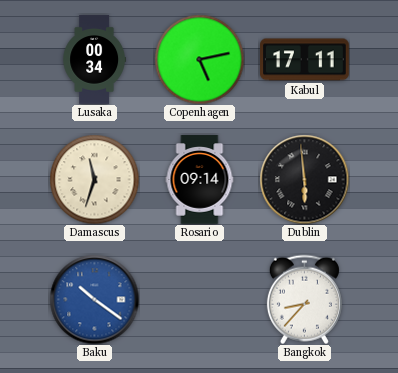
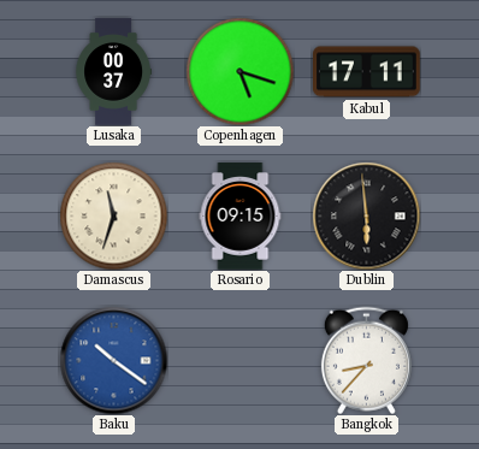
Lusaka: 00:34 -> 00:37 (113, 72)
Copenhagen: 5:13 -> 5:18 (239, 71)
Rosario: 09:14 -> 09:15 (241, 217)
